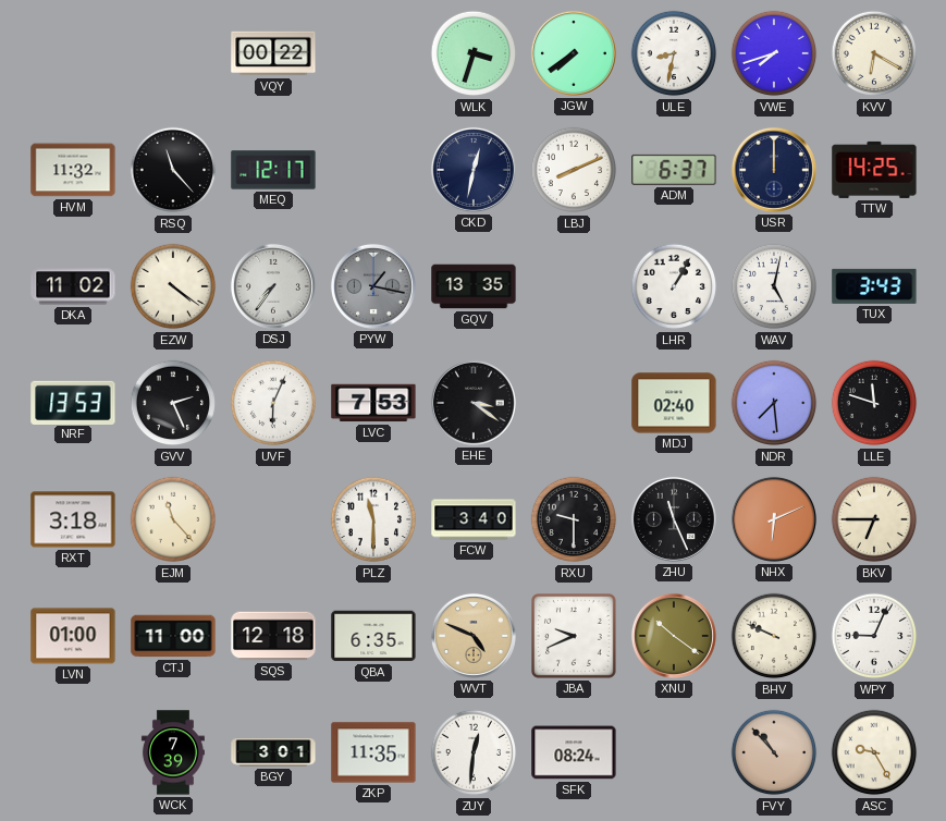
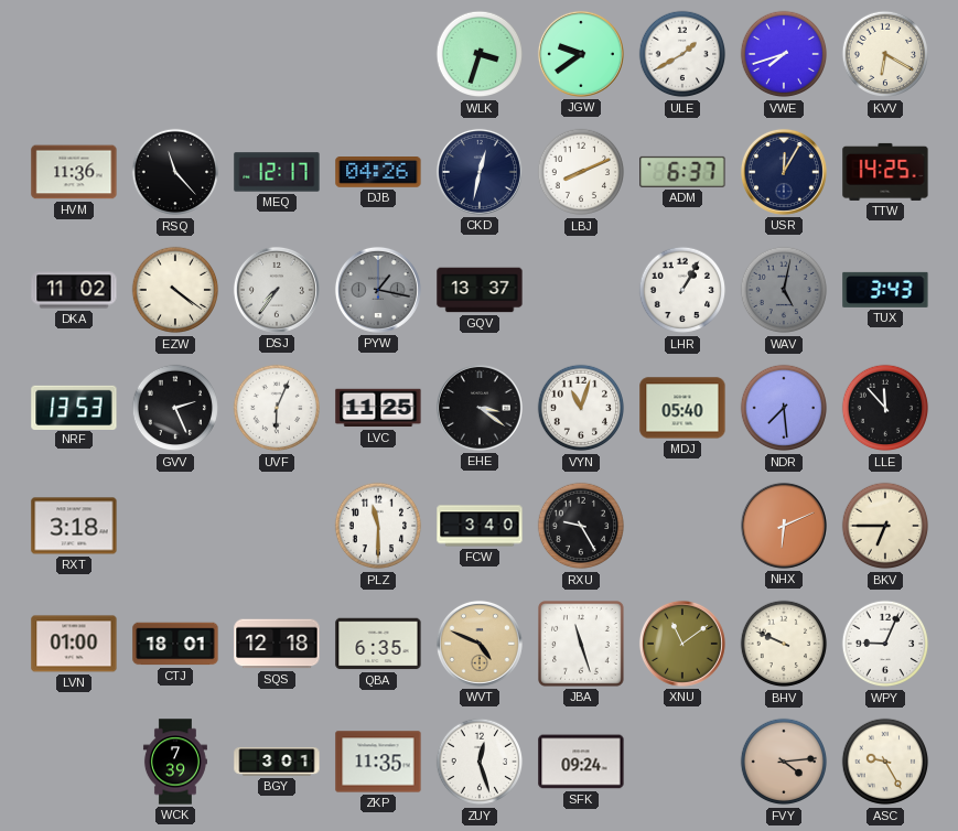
VQY: 00:22 -> none (273, 53)
JGW: 7:39 -> 9:39 (581, 54)
ULE: 8:32 -> 1:40 (682, 54)
HVM: 11:32 -> 11:36 (74, 172)
DJB: none -> 04:26 (378, 173)
USR: 12:00 -> 12:05 (784, 172)
GQV: 13:35 -> 13:37 (480, 290)
WAV dial: white -> grey (784, 290)
LVC: 7:53 -> 11:25 (378, 408)
VYN: none -> 11:03 (581, 408)
MDJ: 02:40 -> 05:40 (682, 408)
LLE: 11:48 -> 11:53 (885, 408)
EJM: 11:23 -> none (173, 519)
RXU: 9:30 -> 9:25 (581, 526)
ZHU: 11:26 -> none (674, 519)
CTJ: 11:00 -> 18:01 (175, 644)
JBA: 9:41 -> 11:27 (582, 645)
XNU: 10:21 -> 11:09 (682, 644)
ZUY: 12:31 -> 12:27 (480, 762)
SFK: 08:24 -> 09:24 (581, 762)
FVY: 10:53 -> 4:14 (784, 762)
